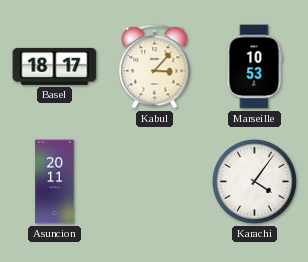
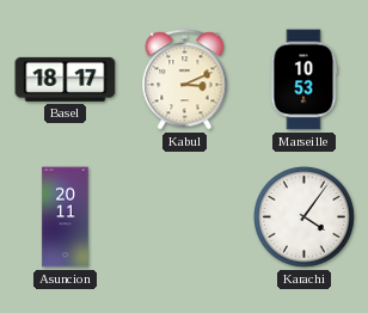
Kabul: 3:07 -> 3:11 (185, 80)
